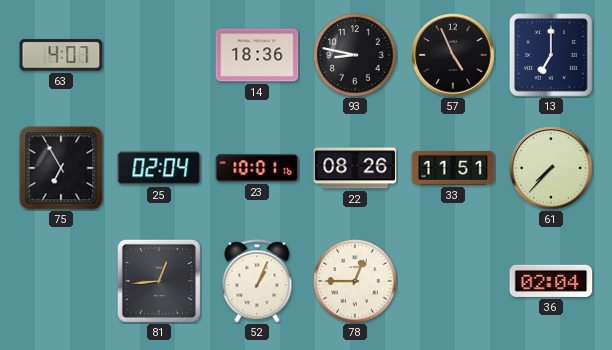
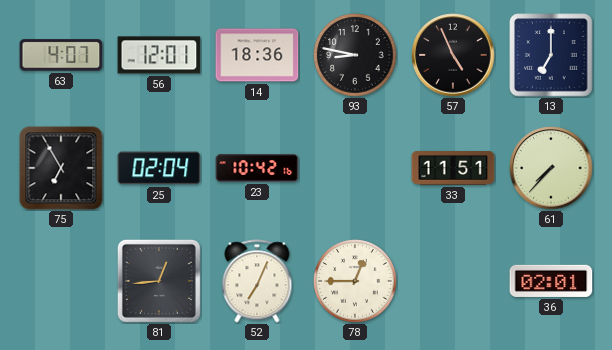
56: none -> 12:01 (159, 55)
23: 10:01 -> 10:42 (257, 168)
22: 08:26 -> none (355, 168)
52: 1:04 -> 7:04 (257, 281)
36: 02:04 -> 02:01 (551, 281)
